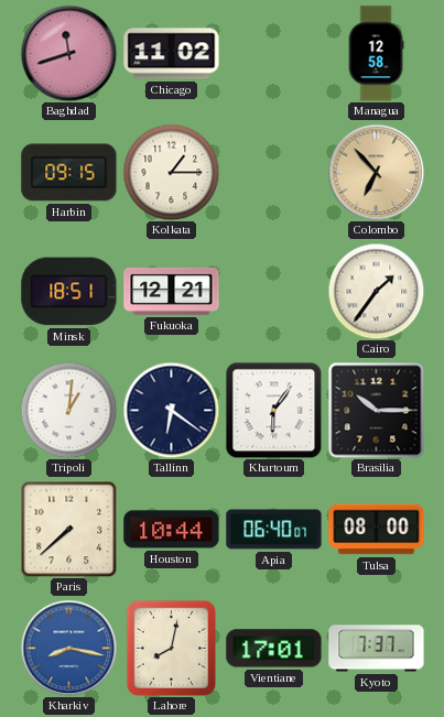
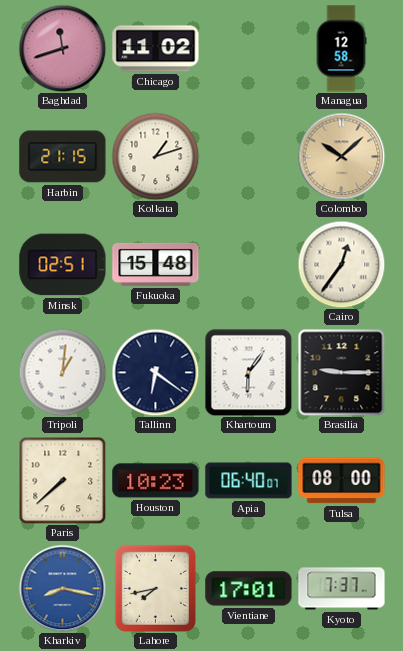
Harbin: 09:15 -> 21:15 (63, 157)
Kolkata: 1:15 -> 1:12 (155, 156)
Colombo: 6:53 -> 10:08 (341, 156)
Minsk: 18:51 -> 02:51 (63, 265)
Fukuoka: 12:21 -> 15:48 (156, 264)
Cairo: 1:36 -> 12:36 (341, 264)
Brasilia: 10:15 -> 9:15 (341, 372)
Houston: 10:44 -> 10:23 (156, 481)
Lahore: 8:02 -> 7:43 (155, 588)
